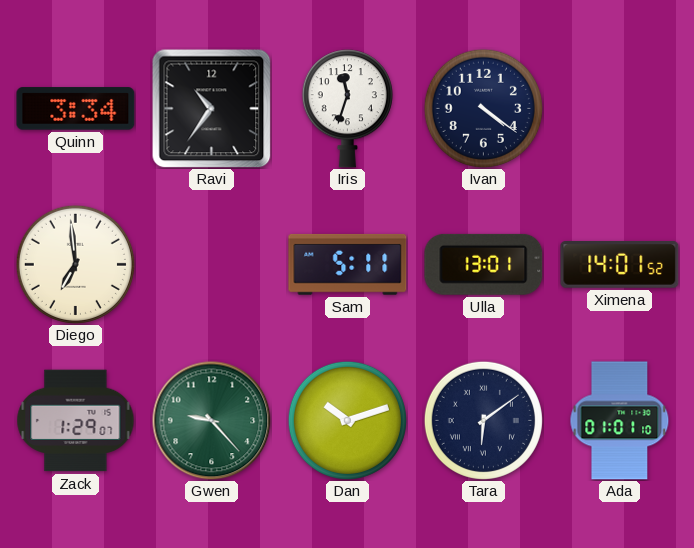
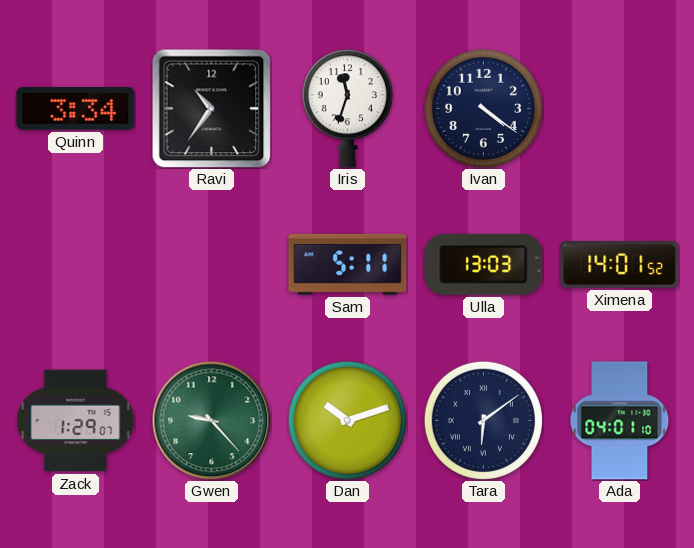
Diego: 6:59 -> none (75, 264)
Ulla: 13:01 -> 13:03 (484, 264)
Ada: 01:01 -> 04:01 (620, 421)
